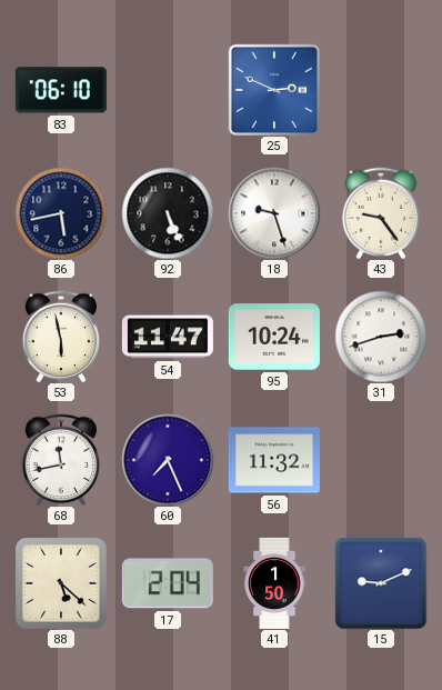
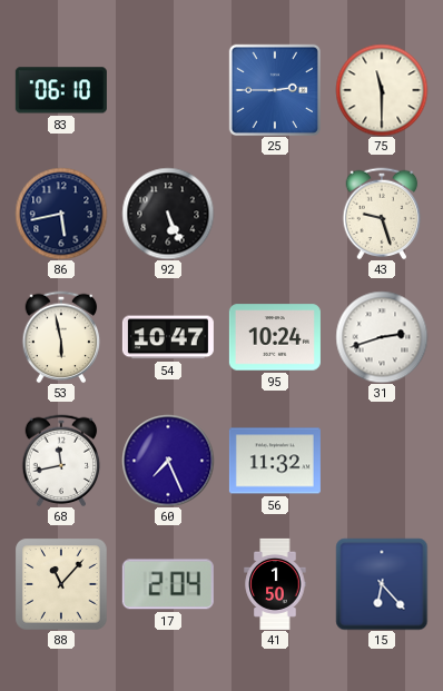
25: 2:49 -> 2:45 (274, 89)
75: none -> 11:30 (382, 90)
18: 9:27 -> none (274, 213)
43: 9:24 -> 9:27 (382, 214)
54: 11:47 -> 10:47 (168, 337)
88: 5:22 -> 11:07 (61, 584)
15: 9:11 -> 6:23 (382, 584)
